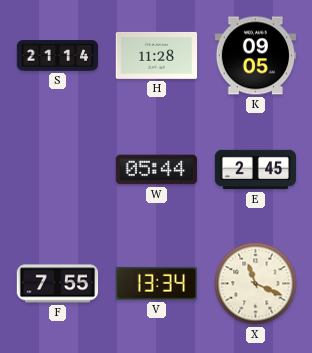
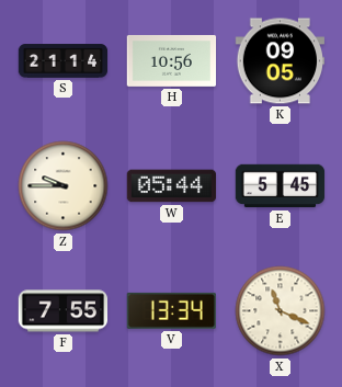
H: 11:28 -> 10:56 (172, 60)
Z: none -> 9:45 (64, 186)
E: 2:45 -> 5:45 (281, 186)
